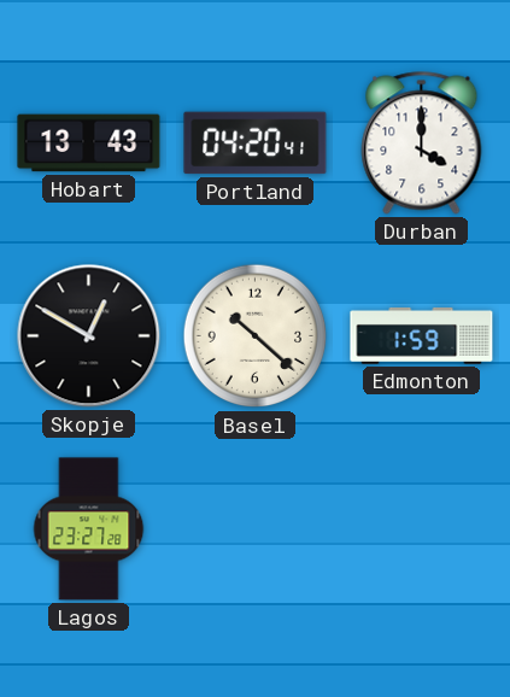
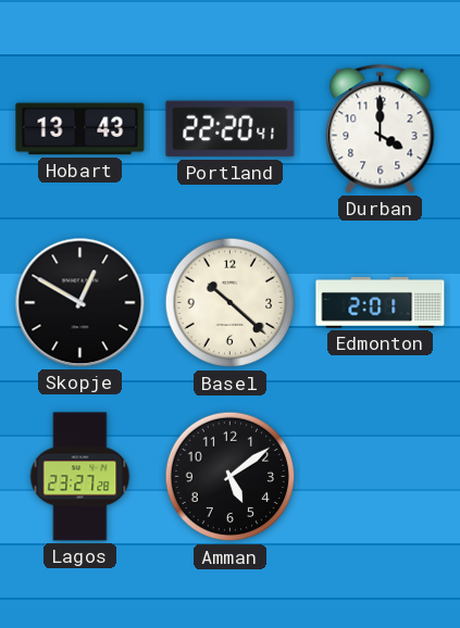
Portland: 04:20 -> 22:20 (231, 129)
Edmonton: 1:59 -> 2:01 (381, 302)
Amman: none -> 5:09 (231, 477)
